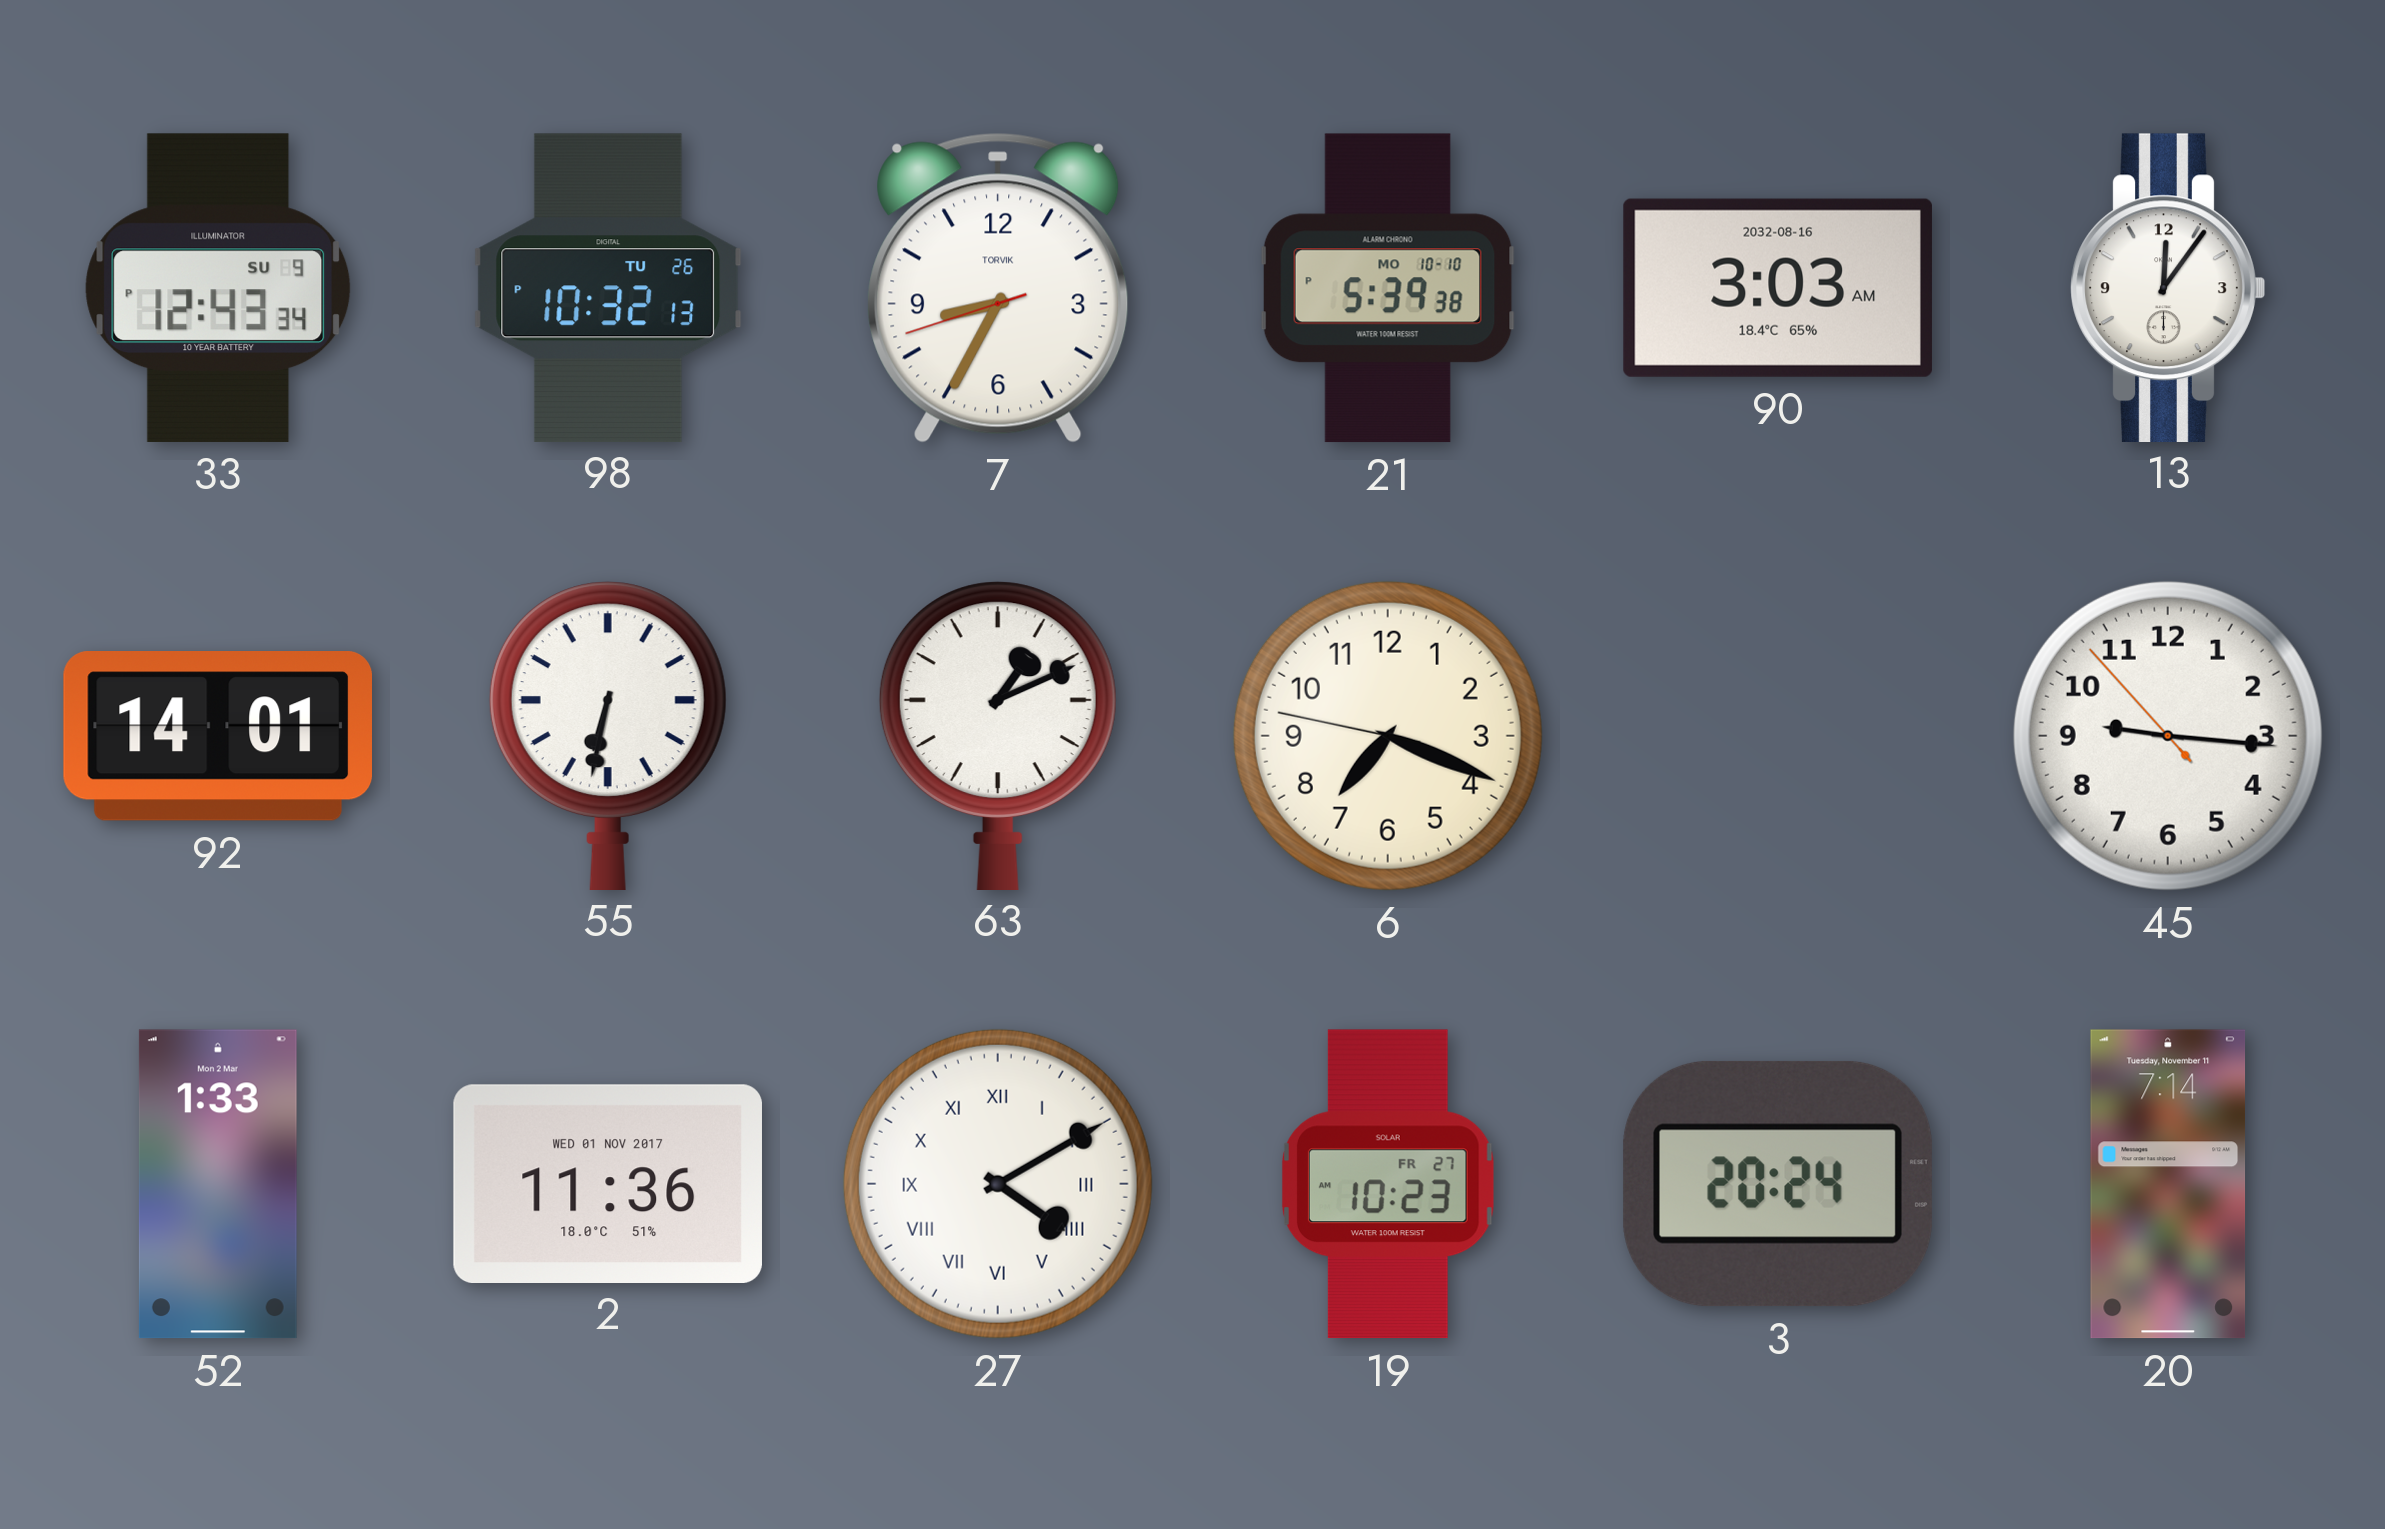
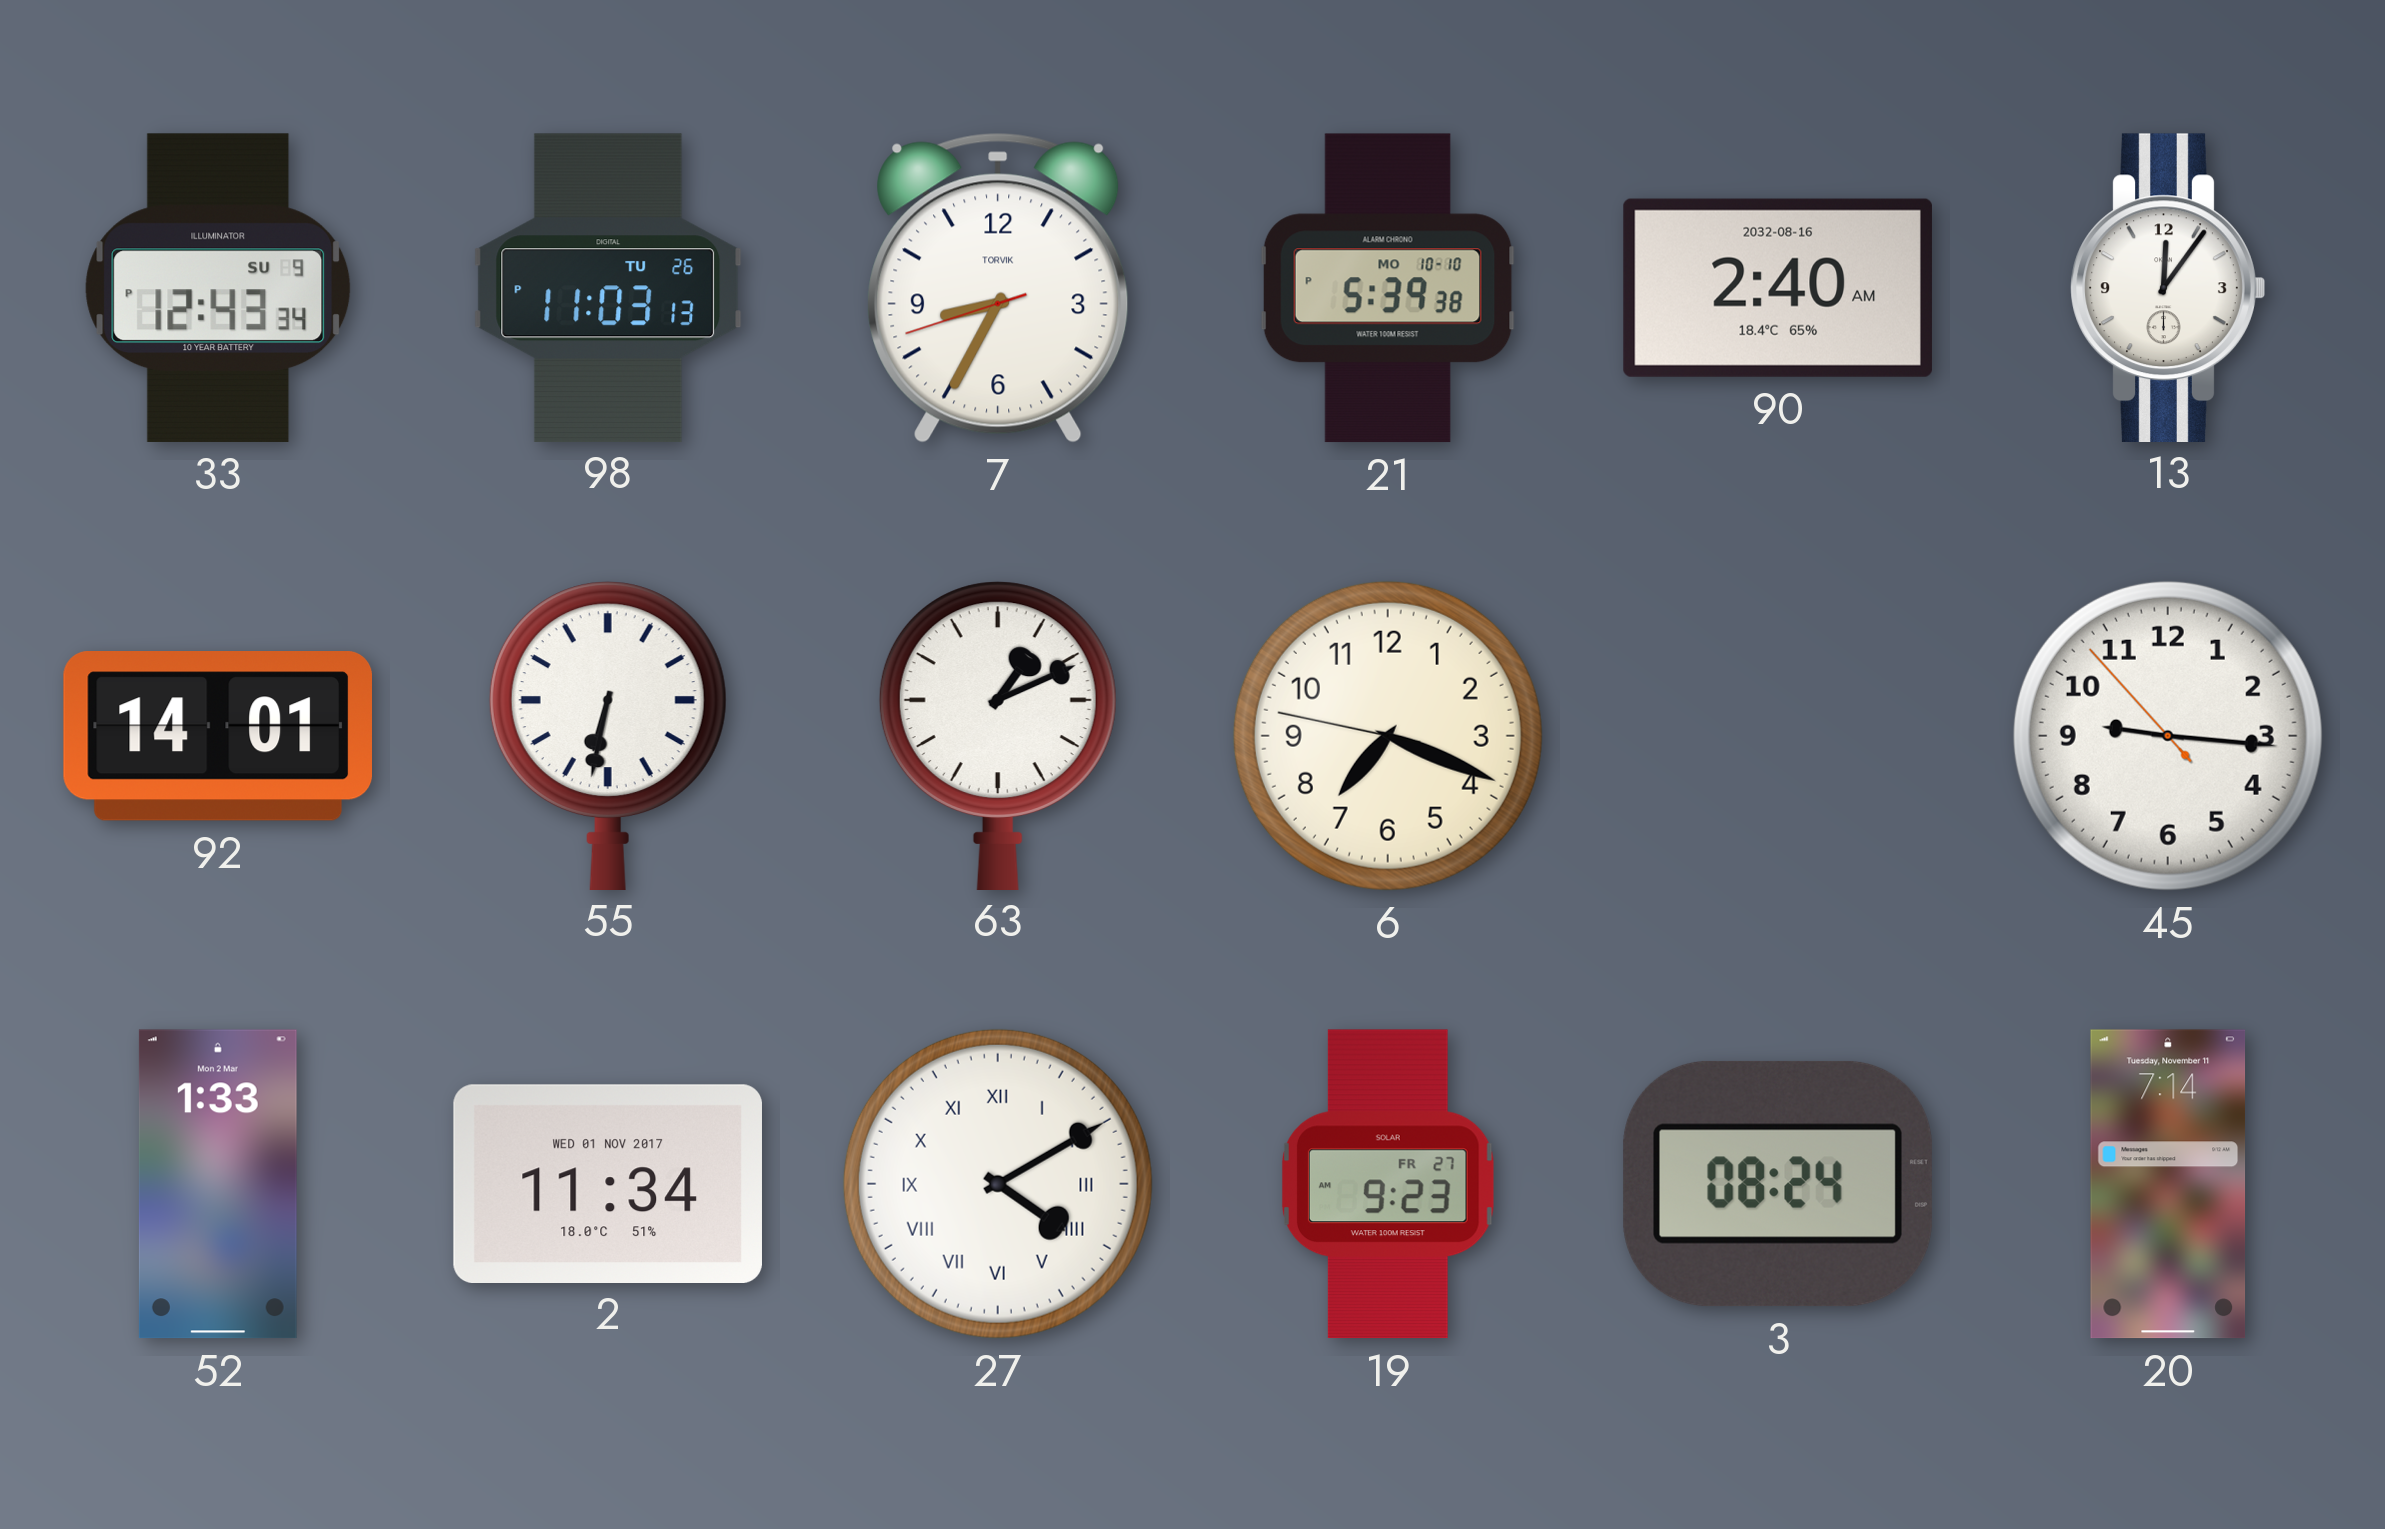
98: 10:32 -> 11:03 (608, 287)
90: 3:03 -> 2:40 (1778, 288)
2: 11:36 -> 11:34 (608, 1183)
19: 10:23 -> 9:23 (1388, 1184)
3: 20:24 -> 08:24 (1778, 1184)
